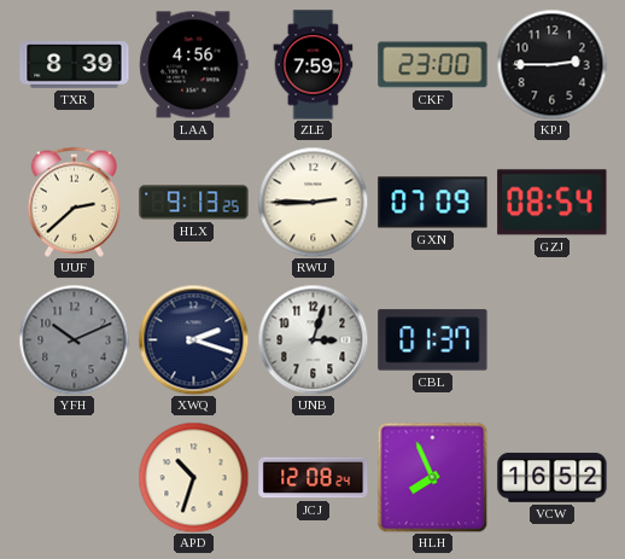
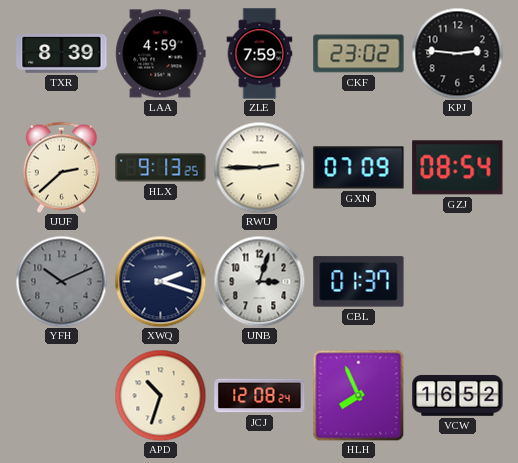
LAA: 4:56 -> 4:59 (161, 54)
CKF: 23:00 -> 23:02 (359, 54)
KPJ: 2:45 -> 2:46 (457, 53)
